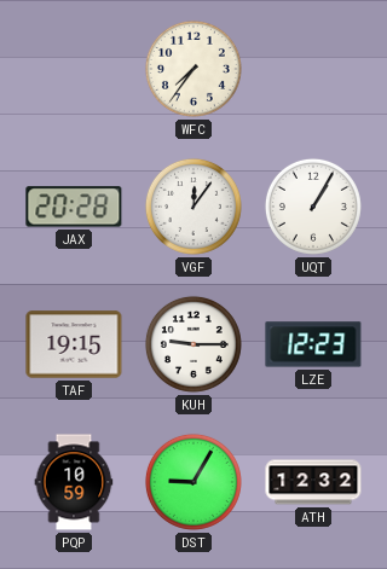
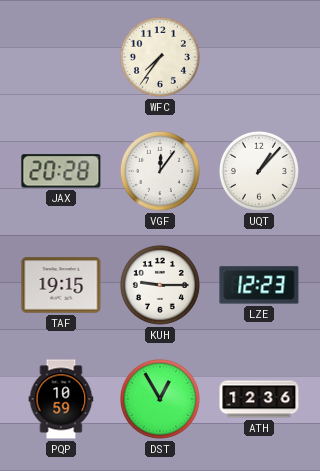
UQT: 1:05 -> 1:07 (259, 171)
DST: 9:05 -> 12:55 (160, 399)
ATH: 12:32 -> 12:36 (259, 399)
